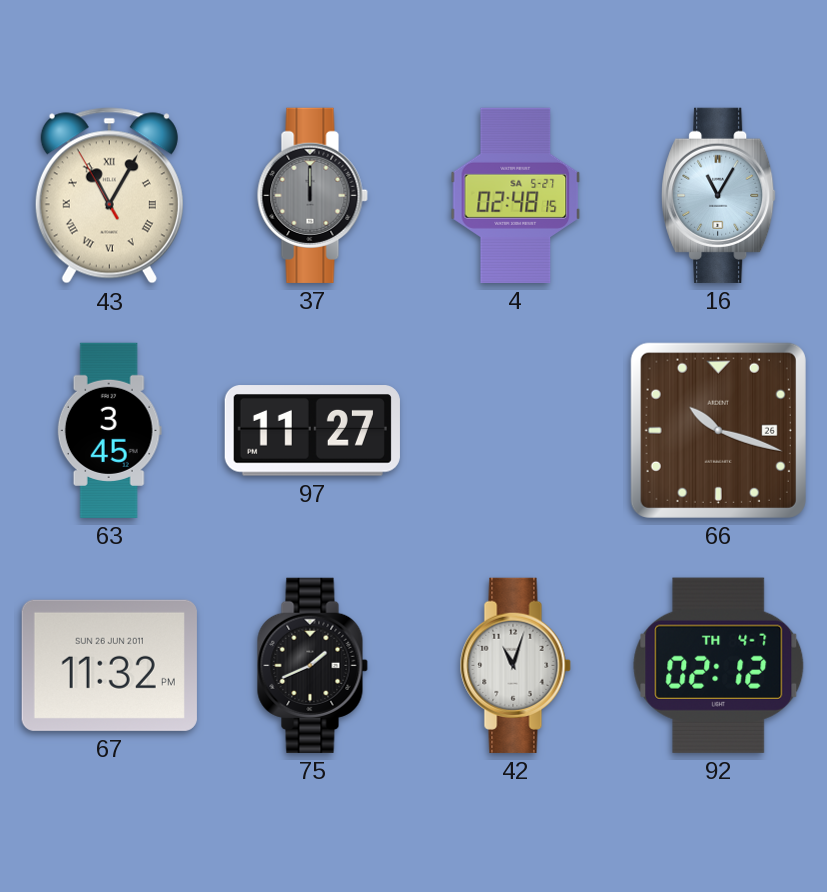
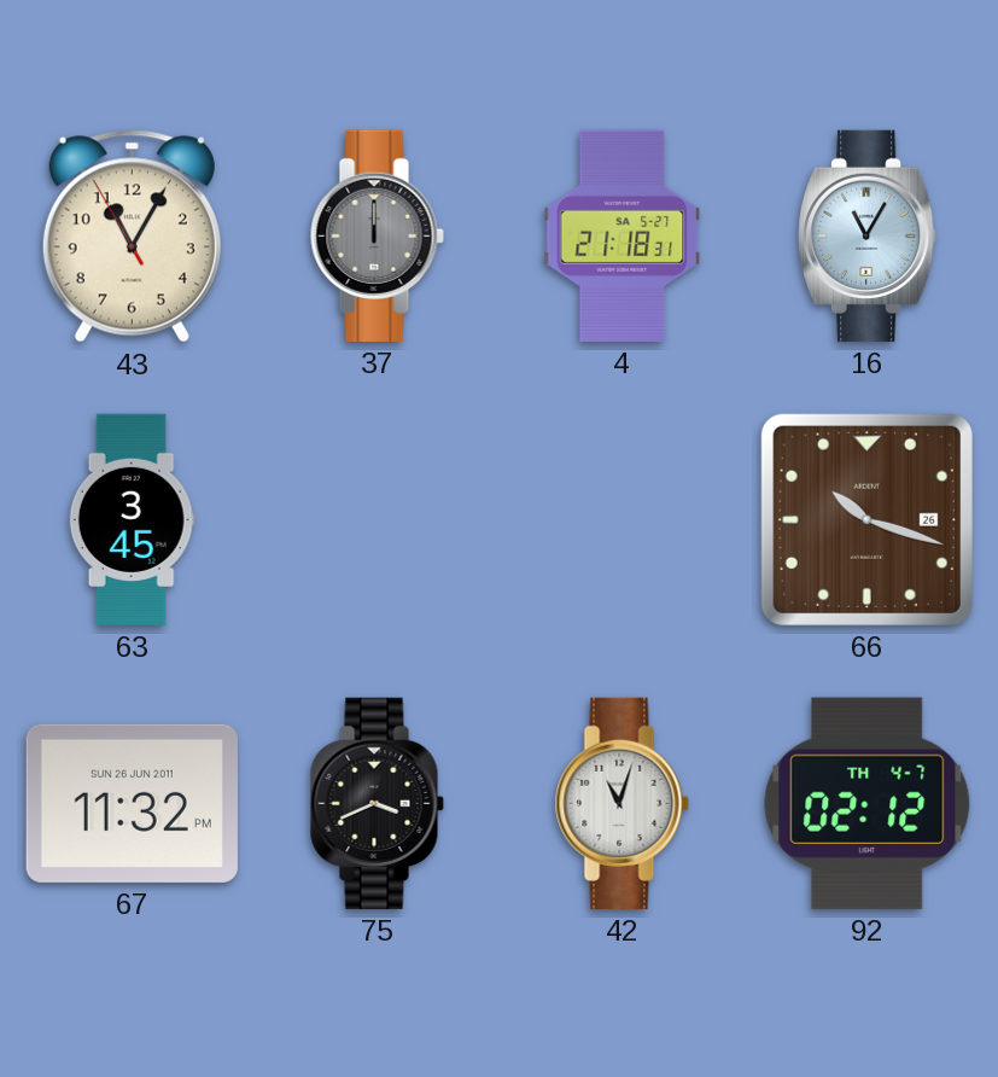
43 numerals: Roman -> Arabic (132, 237)
4: 02:48 -> 21:18 (623, 235)
97: 11:27 -> none (312, 431)
75: 1:41 -> 3:41 (377, 803)
